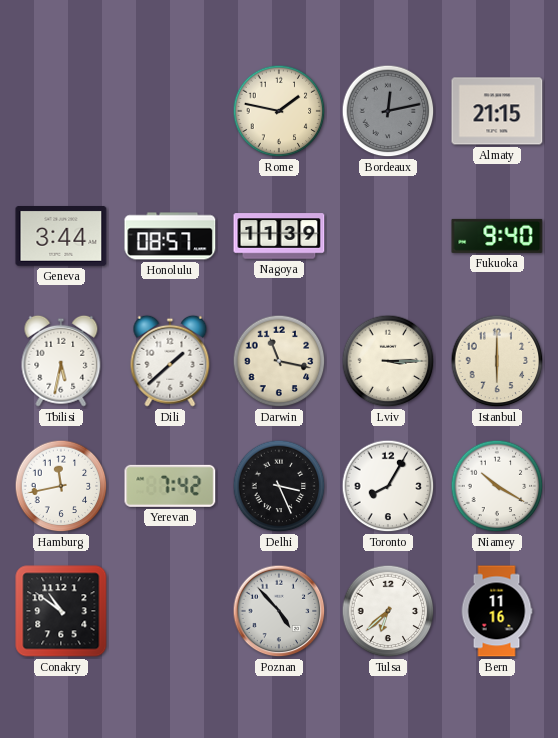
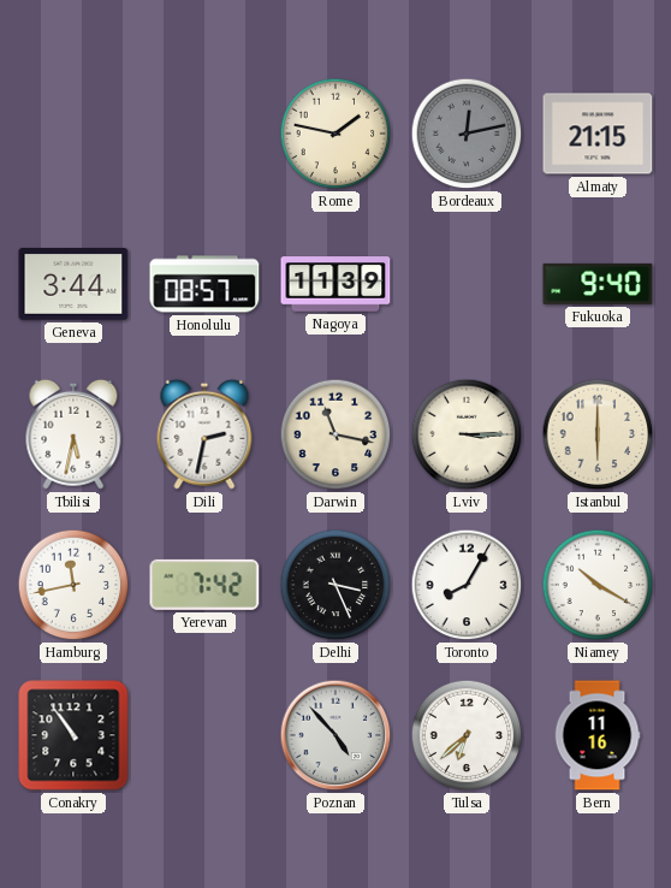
Dili: 1:38 -> 2:32 (204, 434)
Conakry: 10:51 -> 10:54 (73, 735)
